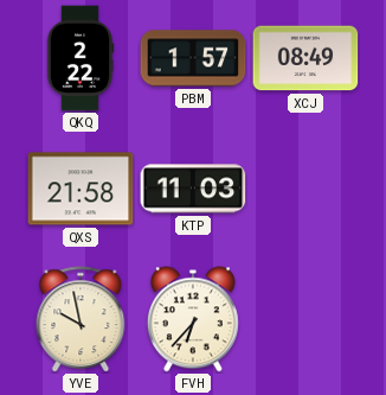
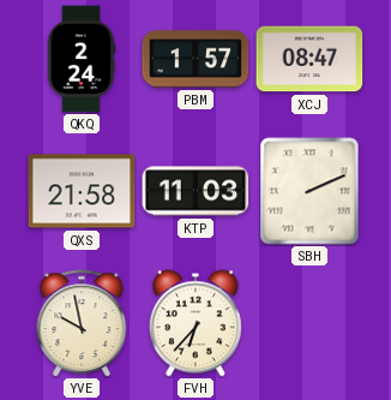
QKQ: 2:22 -> 2:24 (82, 59)
XCJ: 08:49 -> 08:47 (309, 59)
SBH: none -> 2:11 (309, 191)
